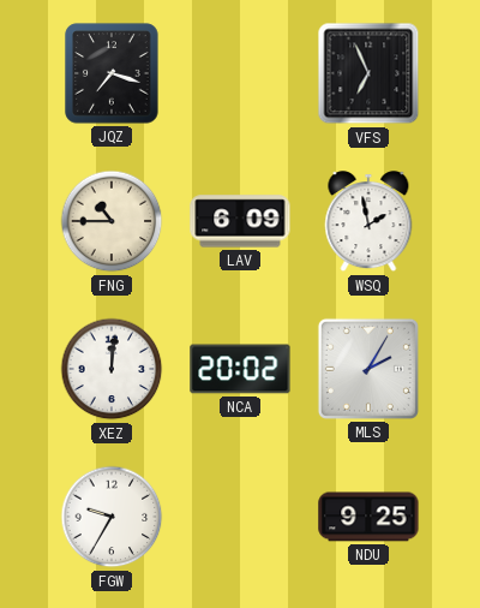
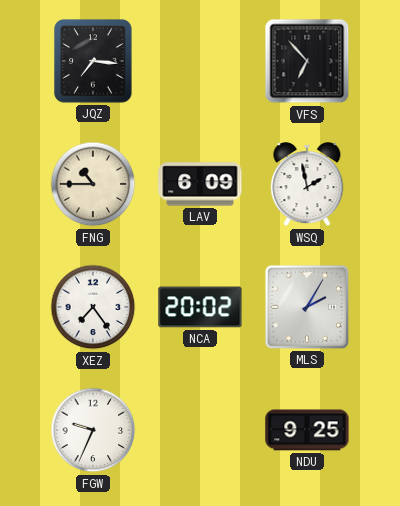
JQZ: 7:18 -> 7:16 (93, 61)
VFS: 6:56 -> 6:53 (307, 61)
XEZ: 12:01 -> 7:24 (93, 307)
FGW: 9:35 -> 9:34 (93, 430)
